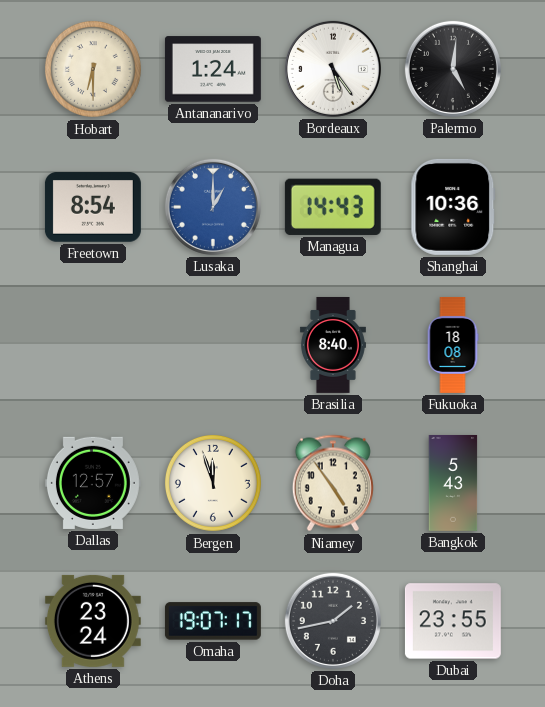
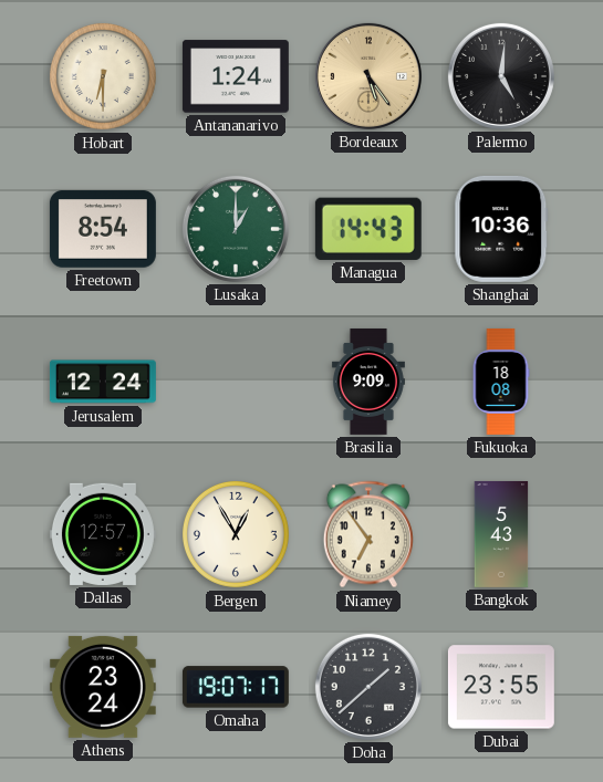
Bordeaux dial: white -> champagne (368, 76)
Lusaka dial: blue -> green (236, 229)
Jerusalem: none -> 12:24 (103, 382)
Brasilia: 8:40 -> 9:09 (368, 382)
Bergen: 11:57 -> 12:55 (236, 534)
Niamey: 4:54 -> 6:54 (368, 534)
Doha: 1:43 -> 1:38 (368, 687)
